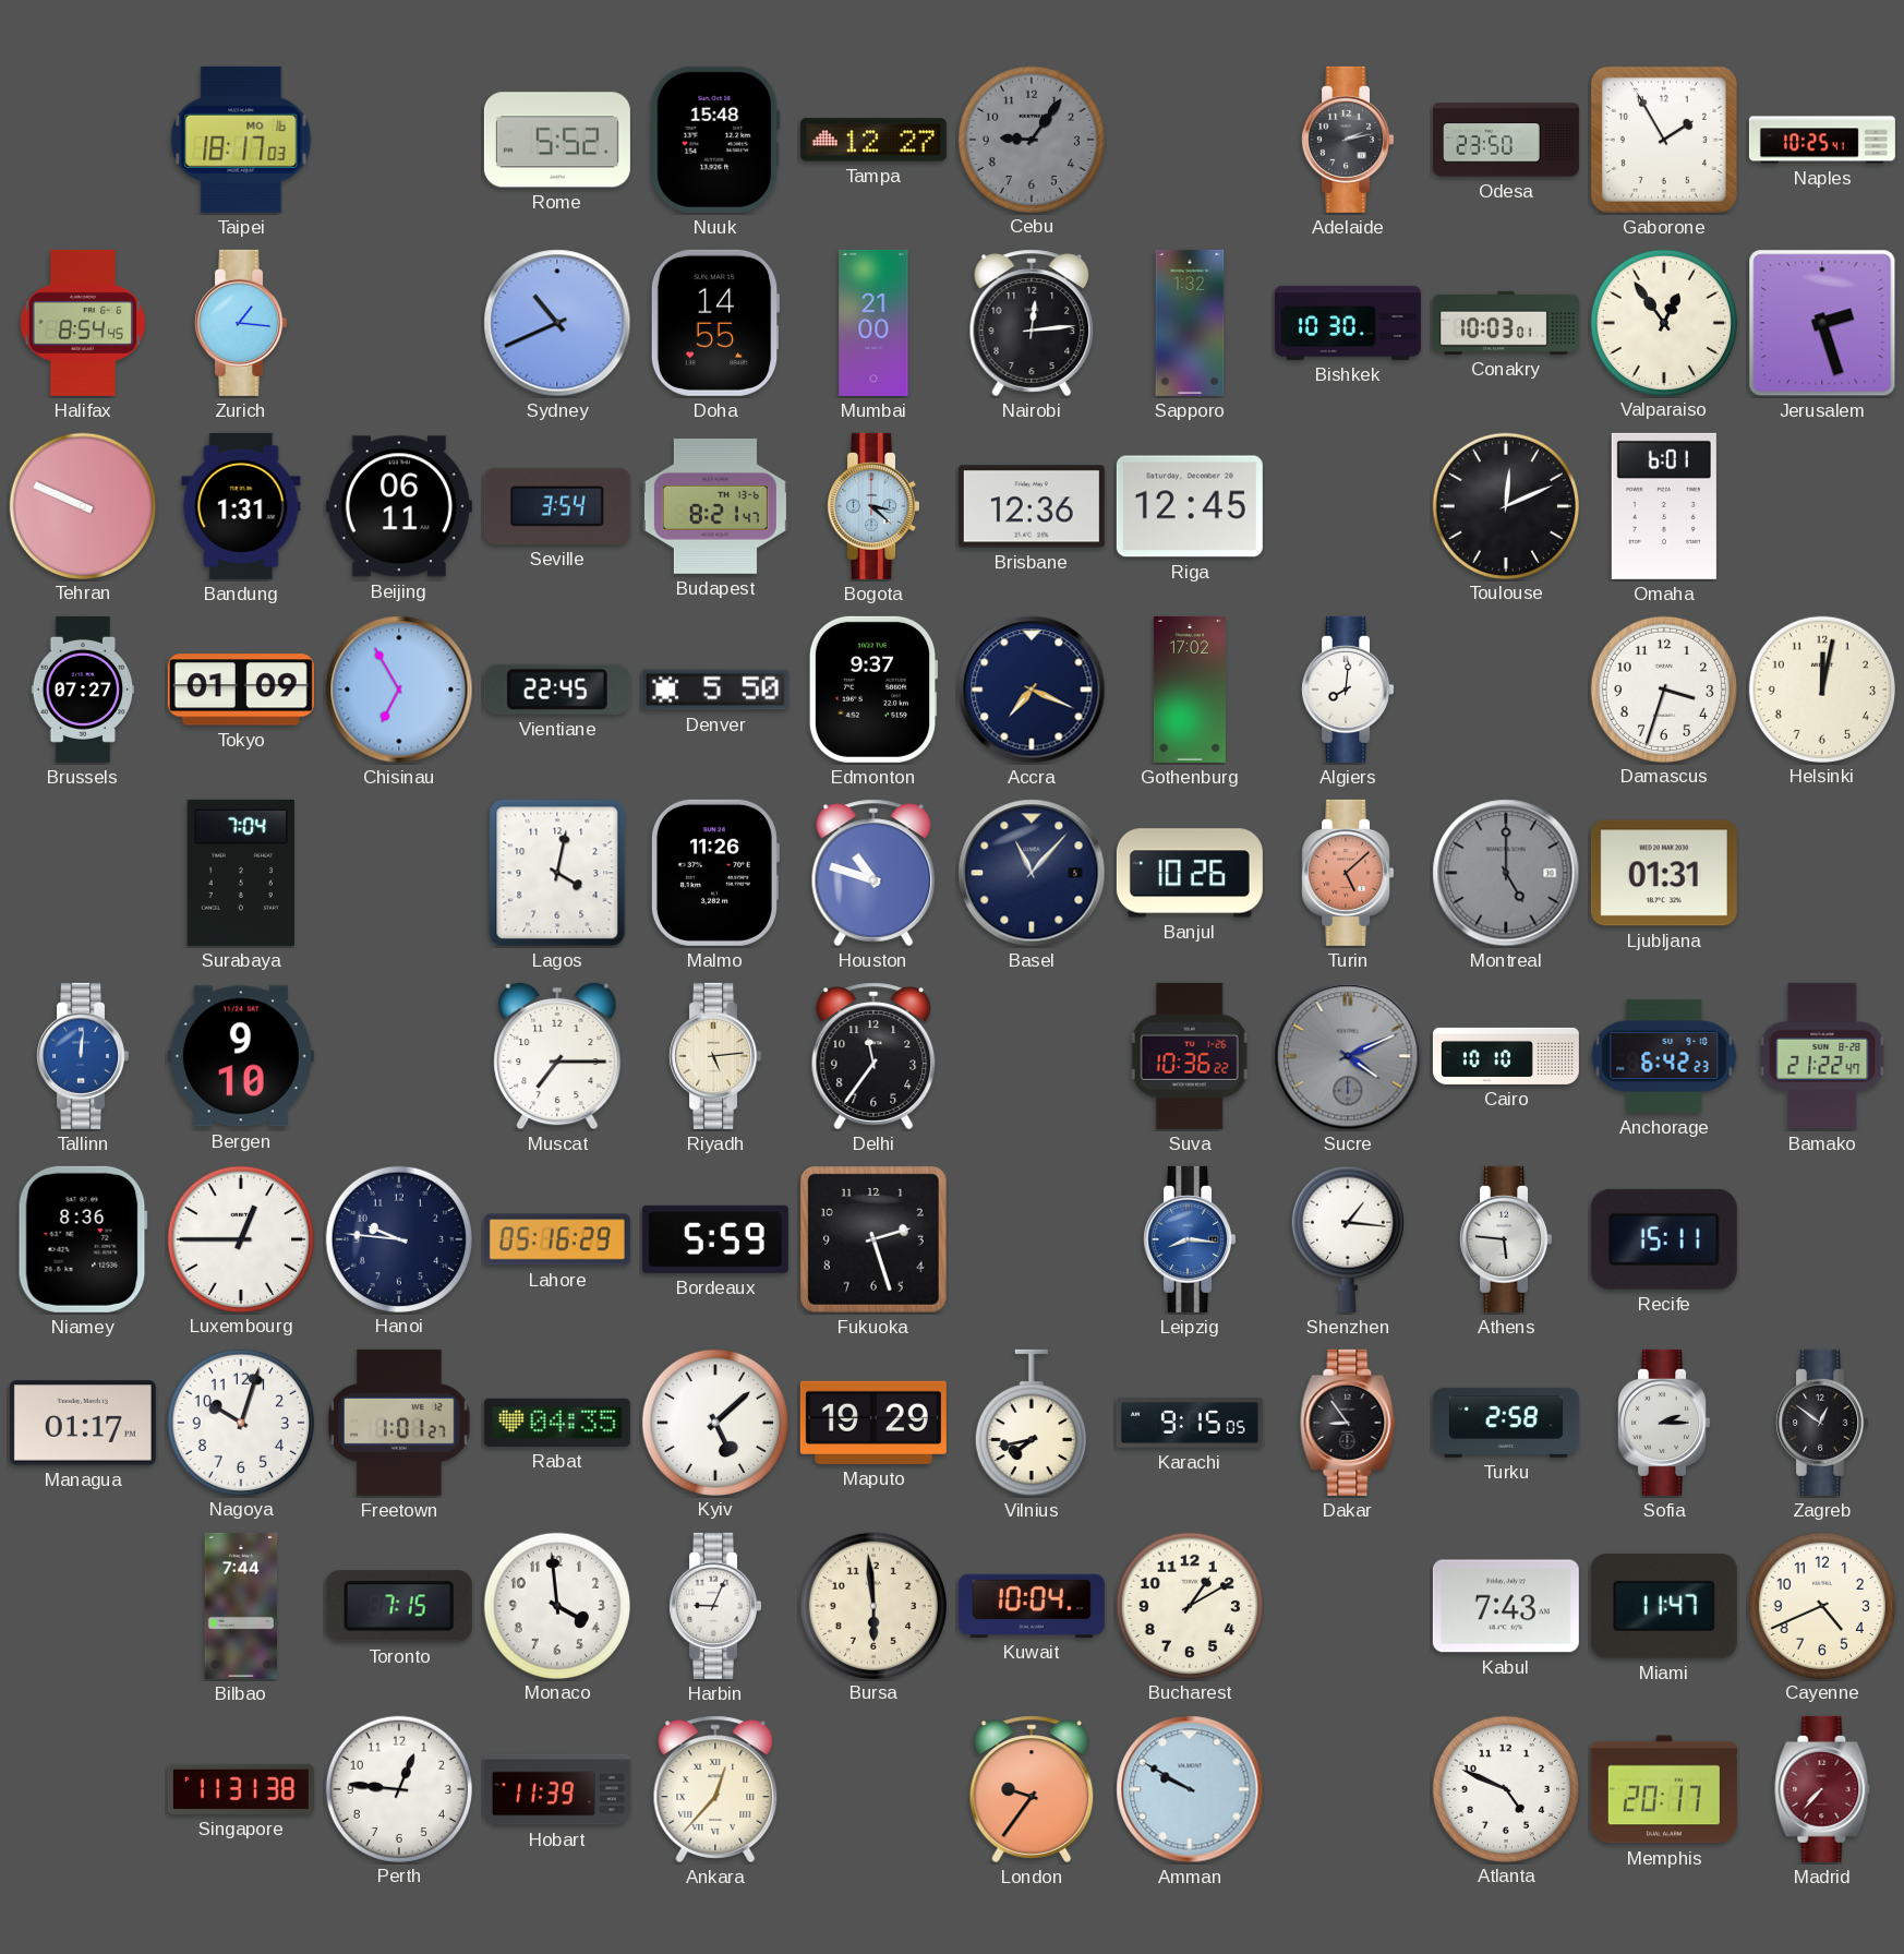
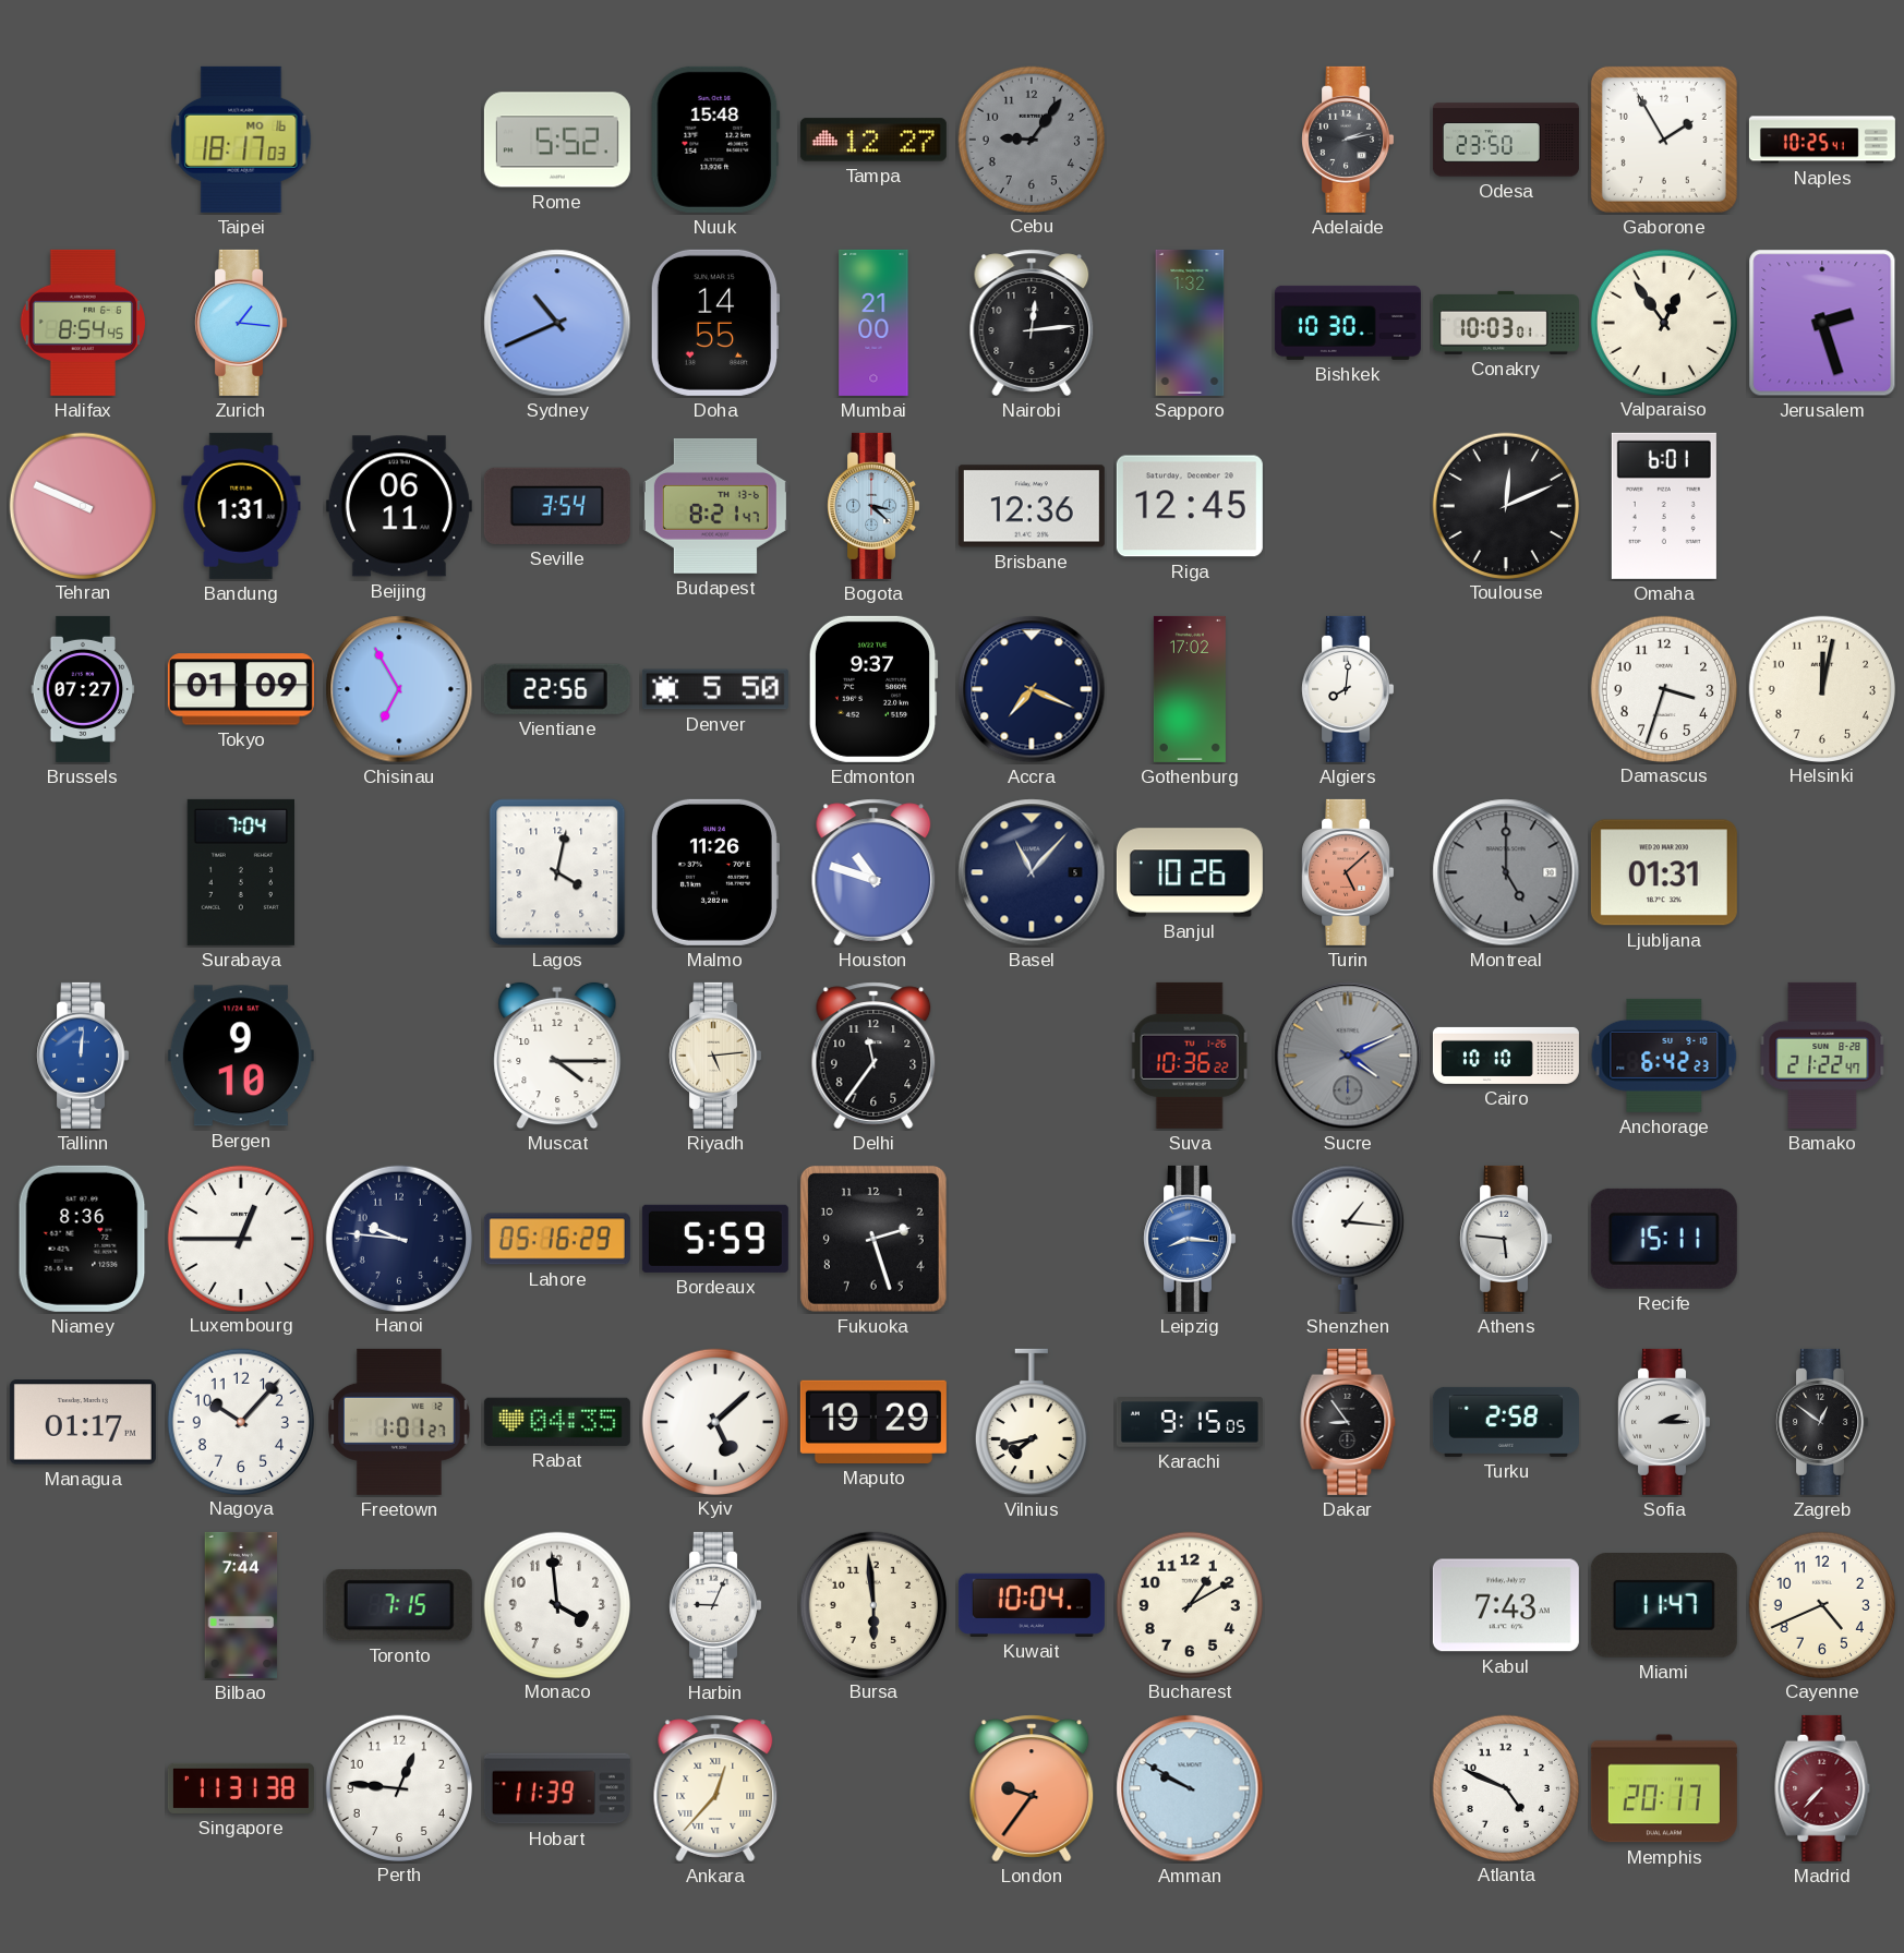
Vientiane: 22:45 -> 22:56 (557, 689)
Muscat: 7:15 -> 4:15 (557, 1056)
Nagoya: 10:03 -> 10:07 (240, 1421)
